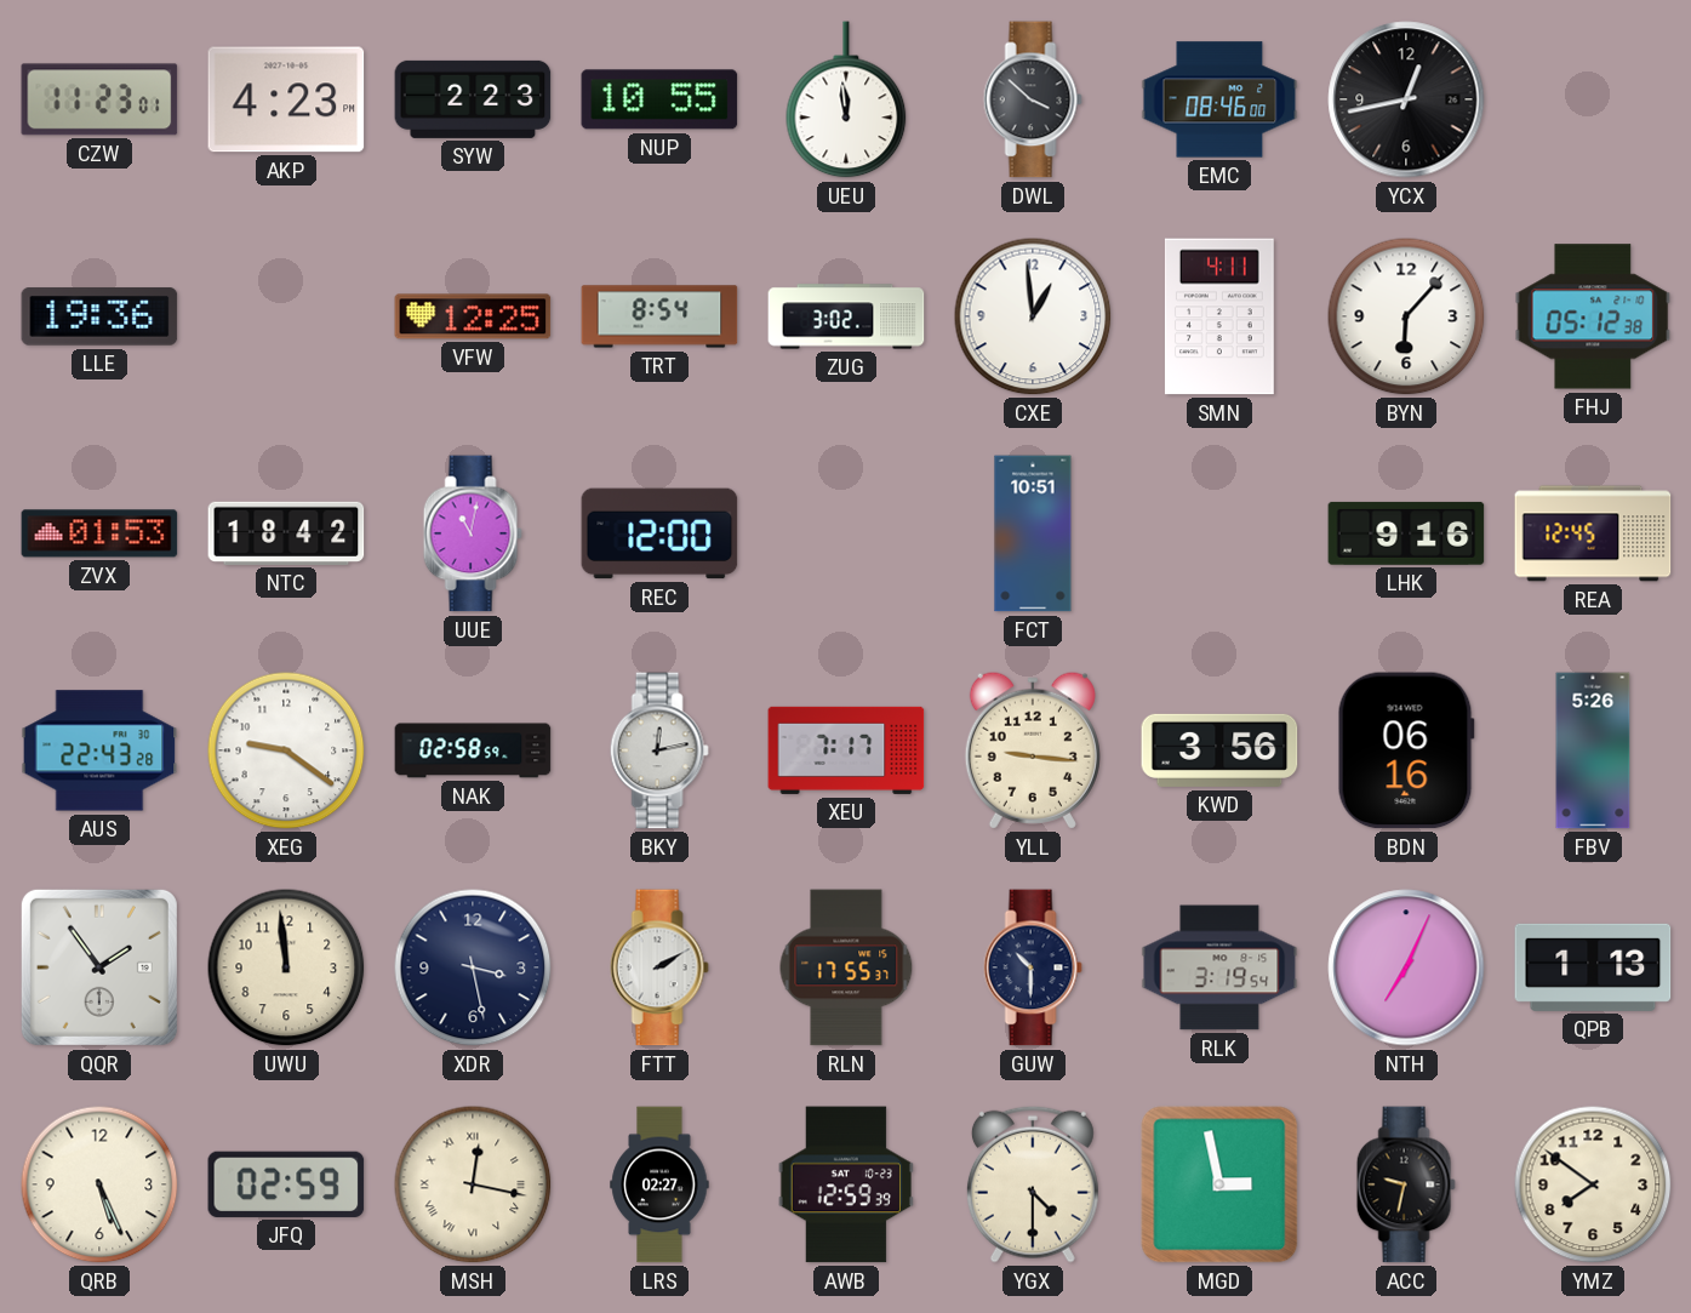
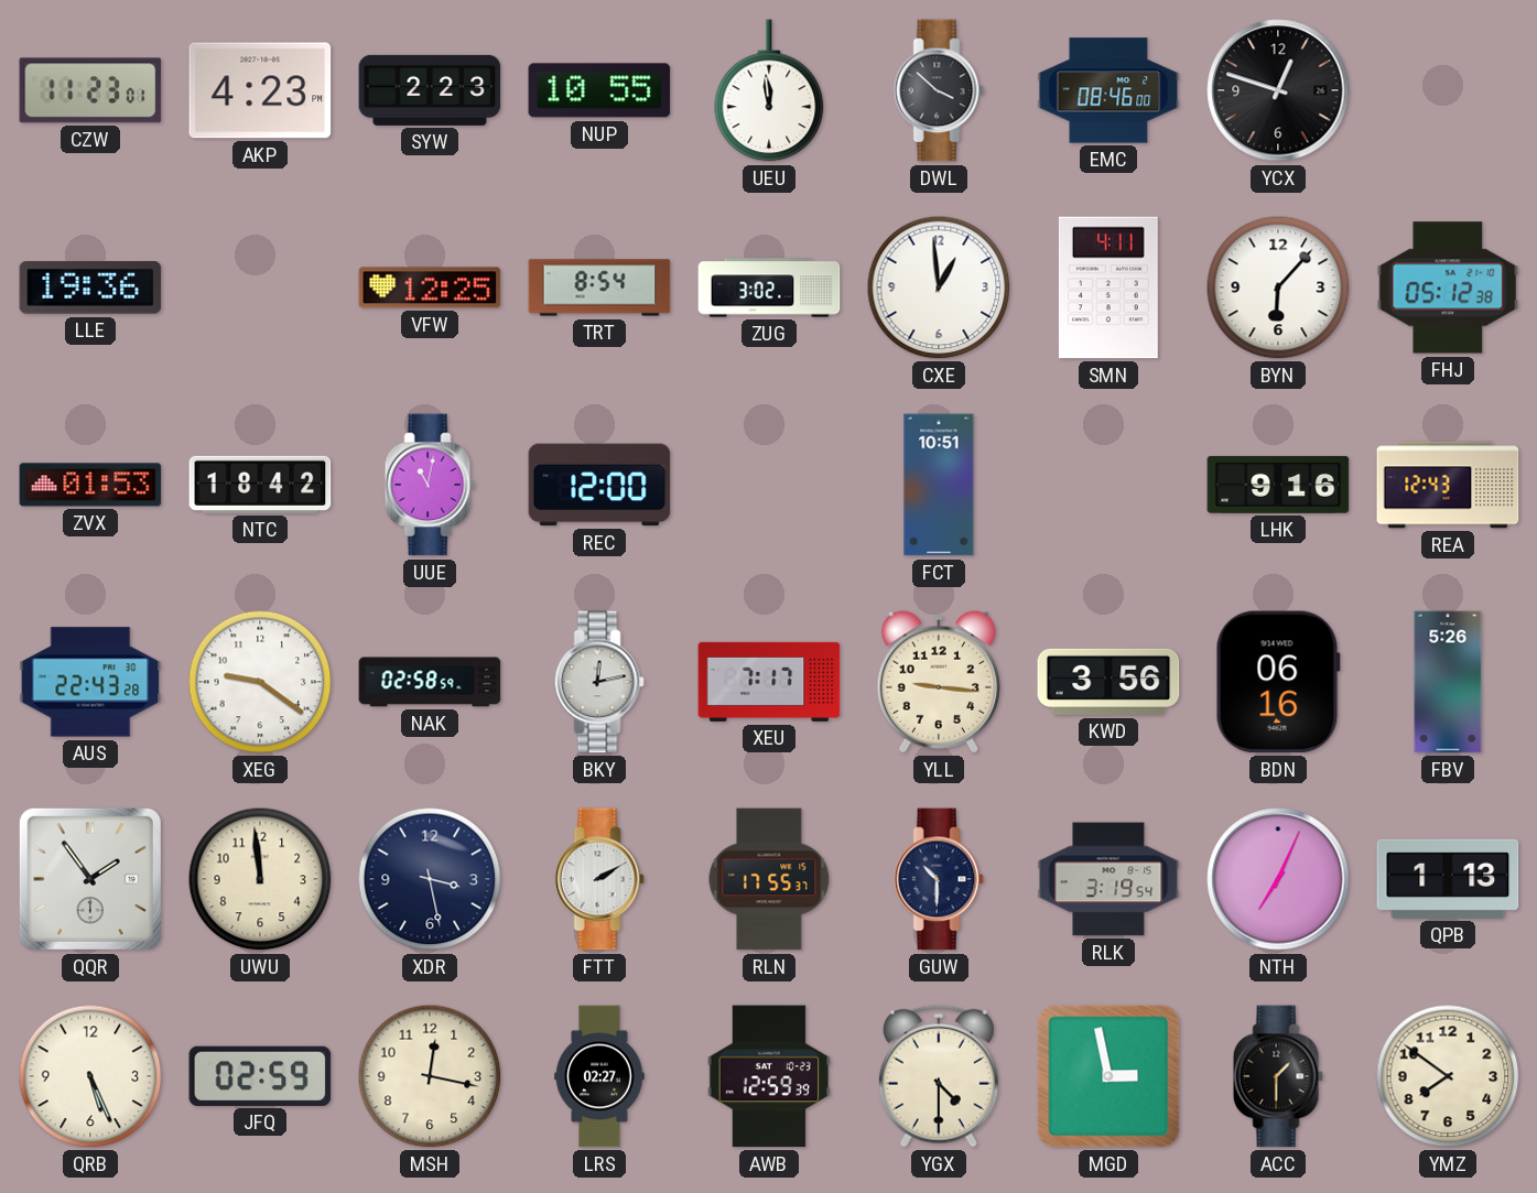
YCX: 12:43 -> 12:48 (1278, 90)
REA: 12:45 -> 12:43 (1448, 485)
MSH numerals: Roman -> Arabic (430, 1076)
ACC: 9:32 -> 1:30 (1278, 1076)
